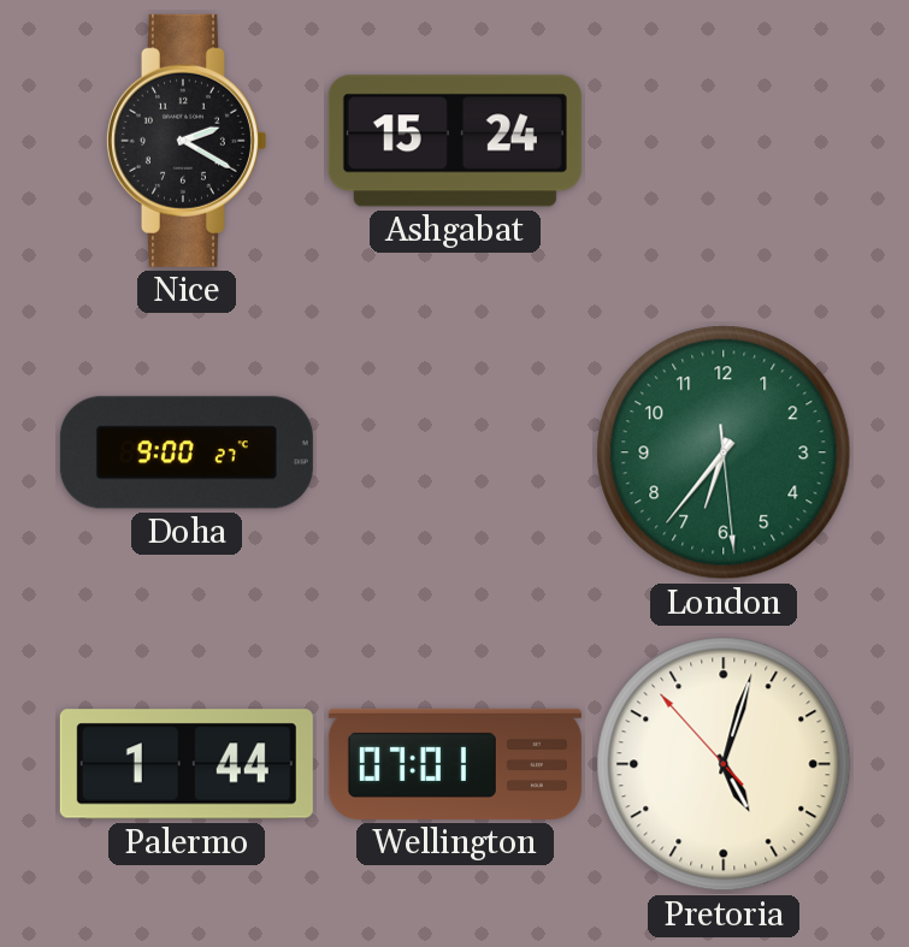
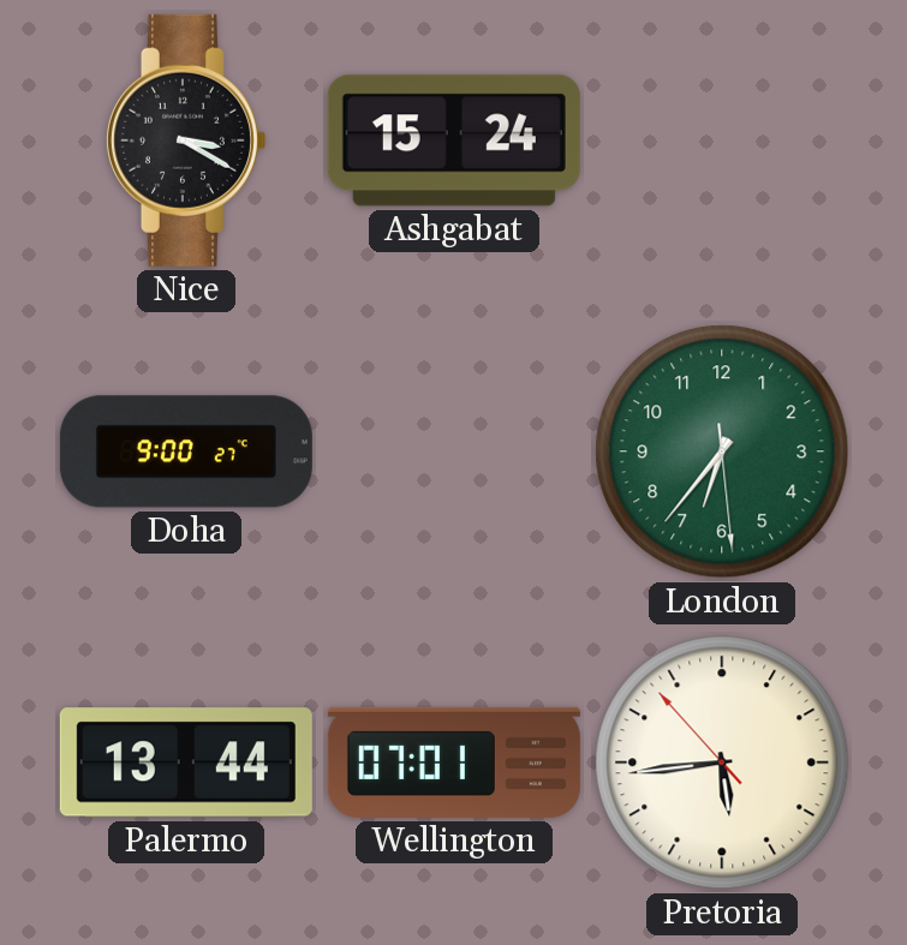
Nice: 2:20 -> 3:20 (185, 140)
Palermo: 1:44 -> 13:44 (186, 762)
Pretoria: 5:02 -> 5:43 (722, 762)
